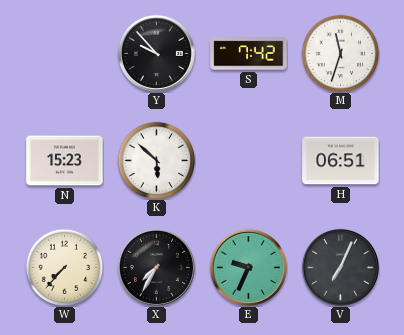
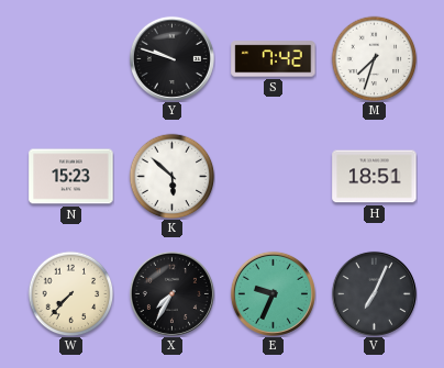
Y: 9:53 -> 9:48 (171, 58)
M: 11:33 -> 7:33 (374, 58)
H: 06:51 -> 18:51 (375, 177)
